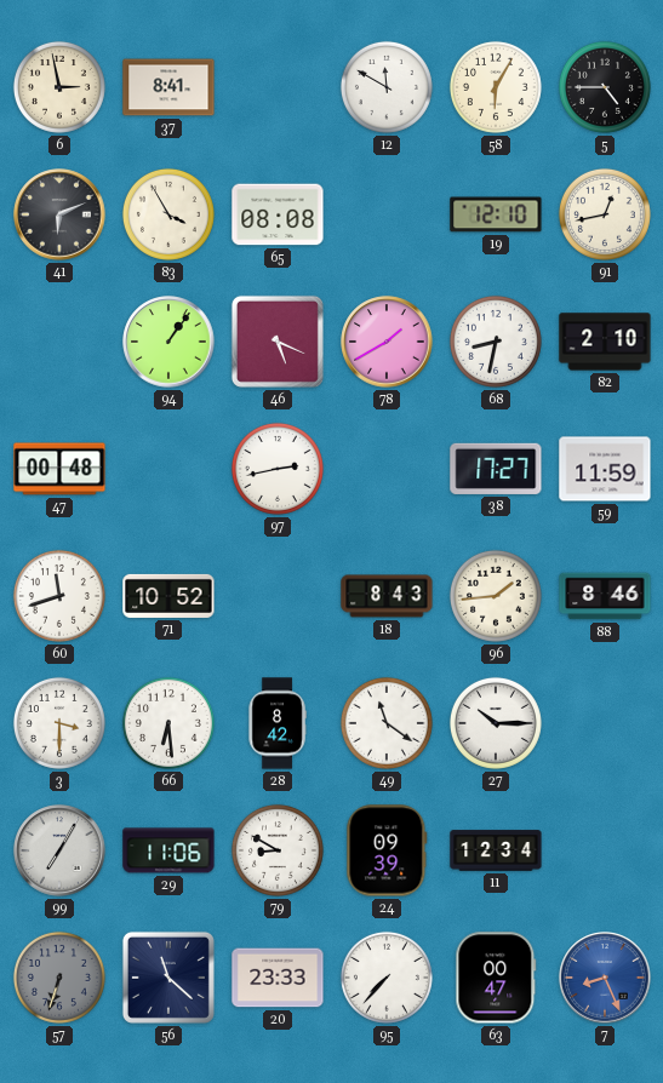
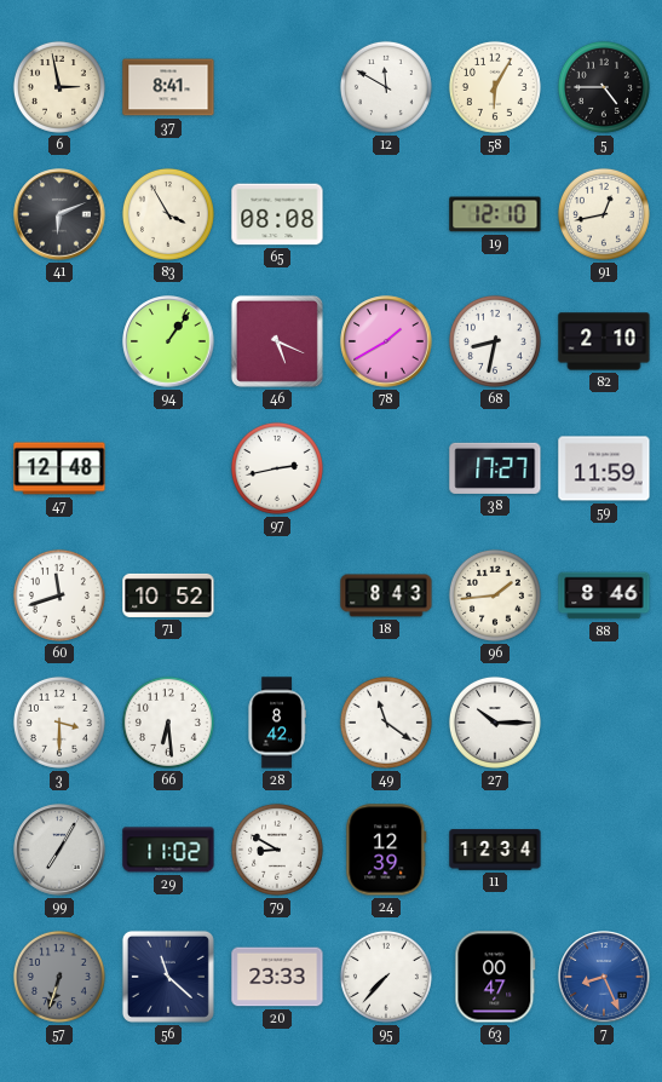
47: 00:48 -> 12:48 (59, 468)
29: 11:06 -> 11:02 (168, 850)
24: 09:39 -> 12:39 (386, 850)
